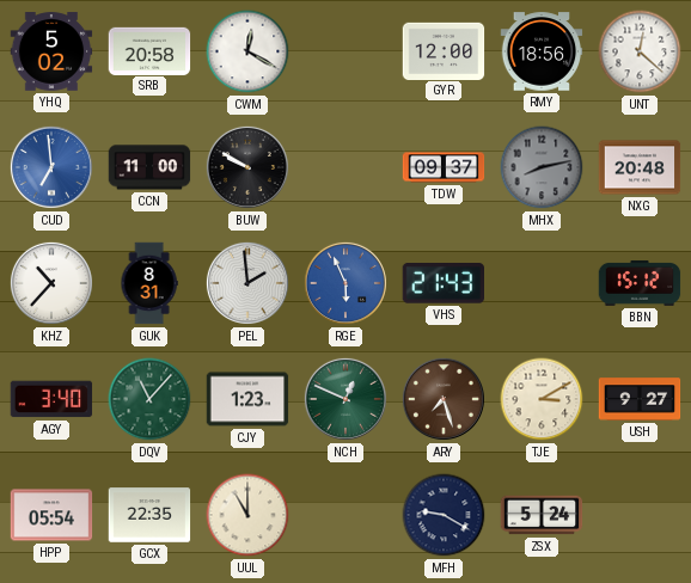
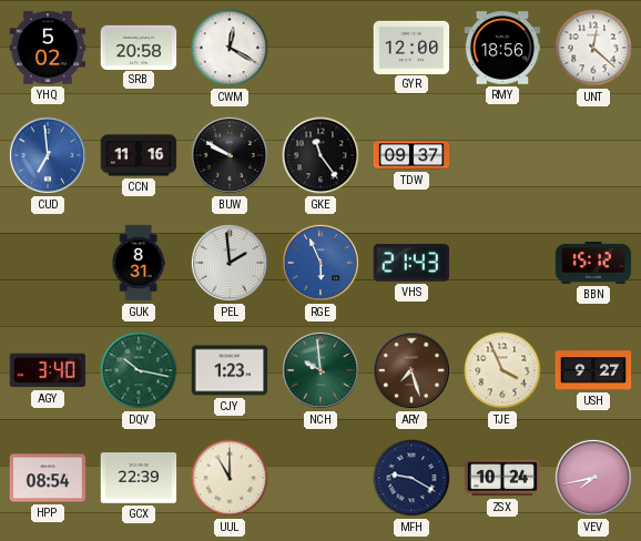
CCN: 11:00 -> 11:16 (139, 155)
GKE: none -> 11:24 (320, 155)
MHX: 8:13 -> none (542, 167)
NXG: 20:48 -> none (640, 167)
KHZ: 10:37 -> none (51, 283)
DQV: 11:07 -> 10:17 (139, 370)
NCH: 12:49 -> 9:59 (320, 370)
TJE: 3:10 -> 3:56 (502, 370)
HPP: 05:54 -> 08:54 (48, 478)
GCX: 22:35 -> 22:39 (139, 478)
ZSX: 5:24 -> 10:24 (502, 478)
VEV: none -> 7:43 (593, 478)
